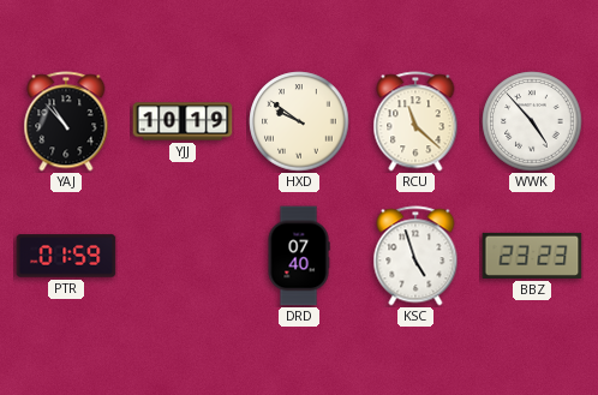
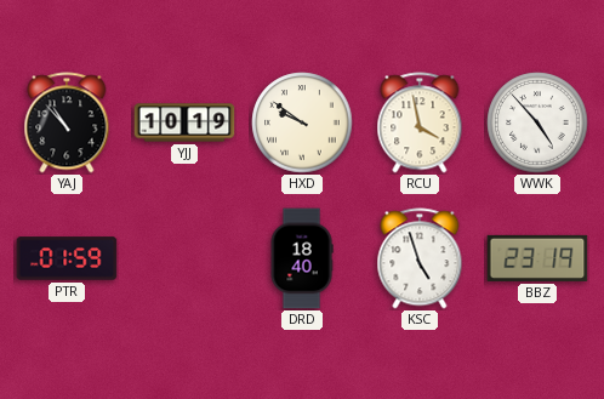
RCU: 11:22 -> 3:58 (420, 122)
DRD: 07:40 -> 18:40 (302, 258)
BBZ: 23:23 -> 23:19 (537, 258)
